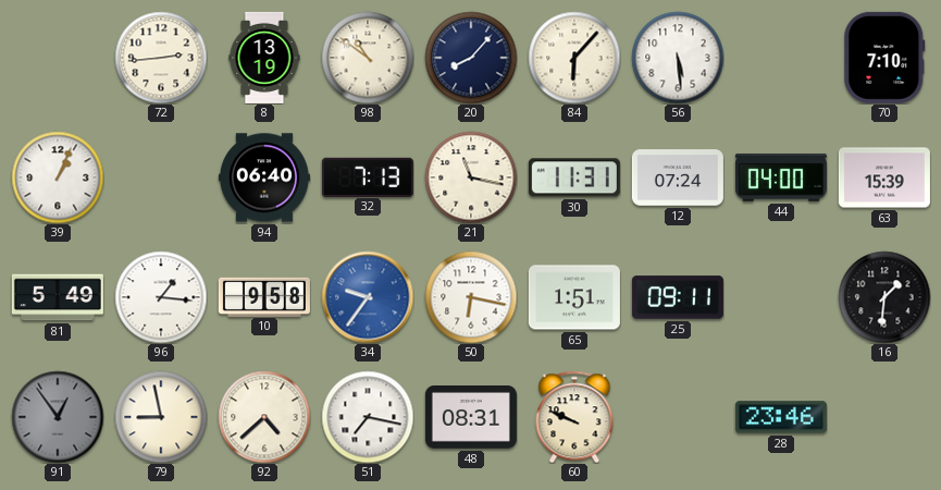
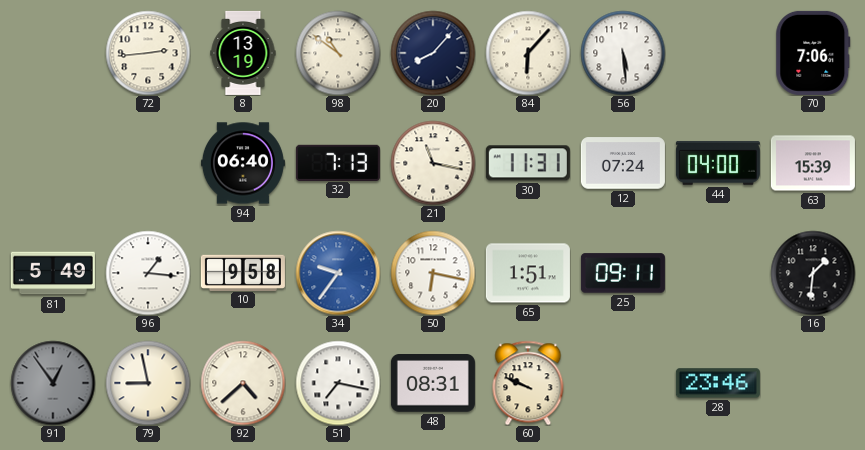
70: 7:10 -> 7:06 (813, 53)
39: 1:04 -> none (58, 177)
